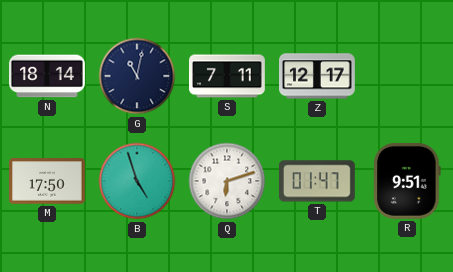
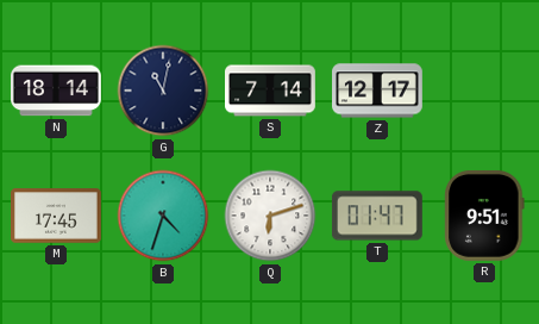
S: 7:11 -> 7:14 (271, 91)
M: 17:50 -> 17:45 (57, 216)
B: 4:57 -> 4:33 (163, 216)
